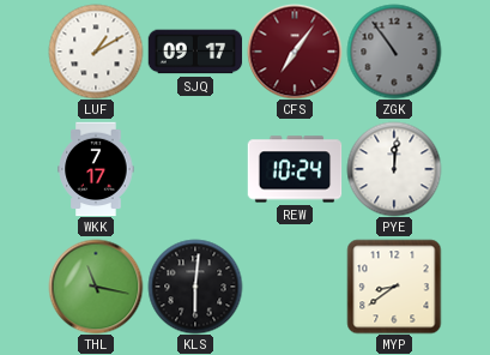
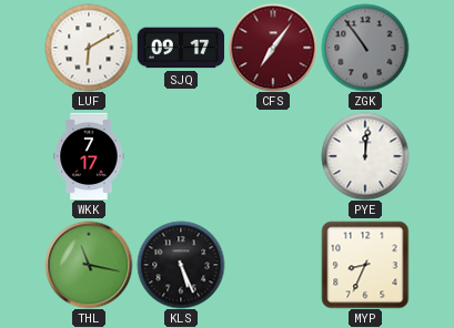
LUF: 1:10 -> 6:10 (89, 48)
REW: 10:24 -> none (295, 169)
KLS: 6:01 -> 5:26 (181, 265)
MYP: 8:39 -> 8:34 (365, 265)
